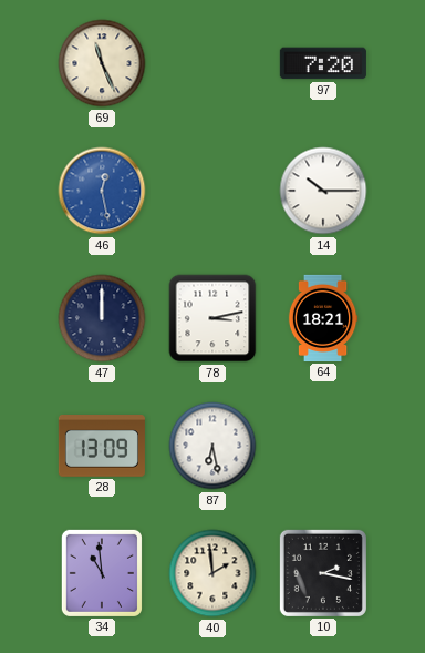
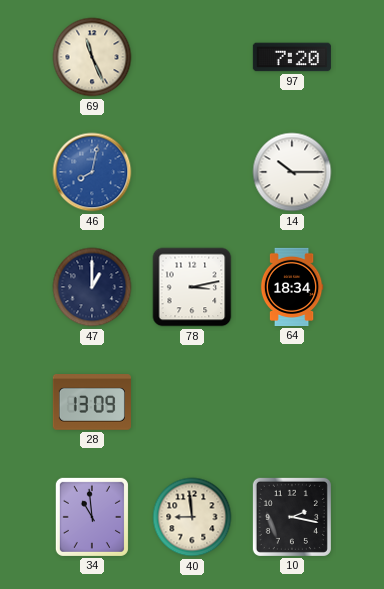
46: 12:28 -> 8:02 (92, 172)
47: 12:00 -> 1:00 (92, 287)
64: 18:21 -> 18:34 (292, 287)
87: 6:28 -> none (212, 446)
40: 1:59 -> 8:59 (192, 517)
